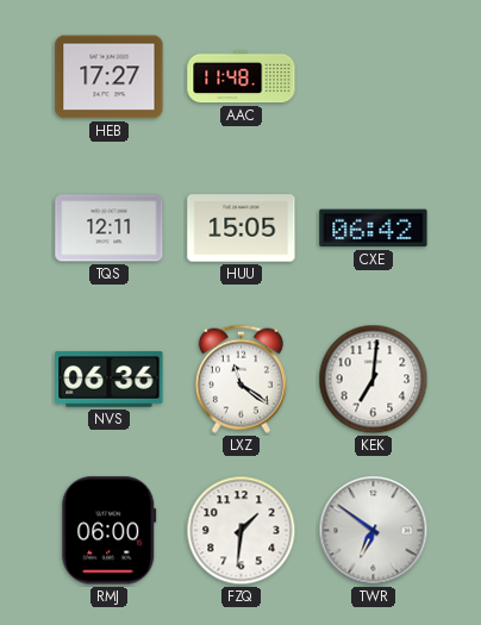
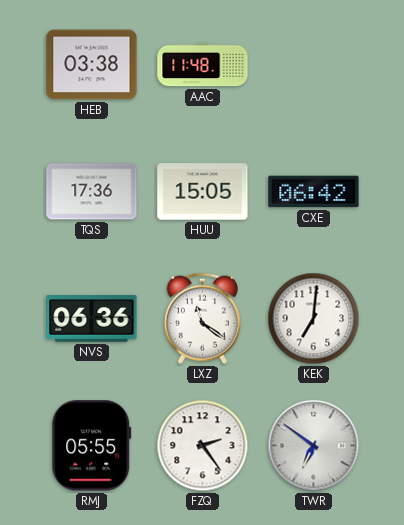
HEB: 17:27 -> 03:38 (92, 65)
TQS: 12:11 -> 17:36 (92, 192)
RMJ: 06:00 -> 05:55 (92, 446)
FZQ: 1:31 -> 2:24 (203, 446)
